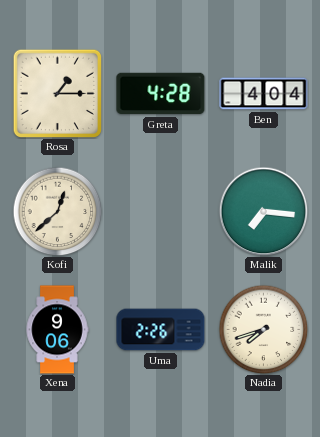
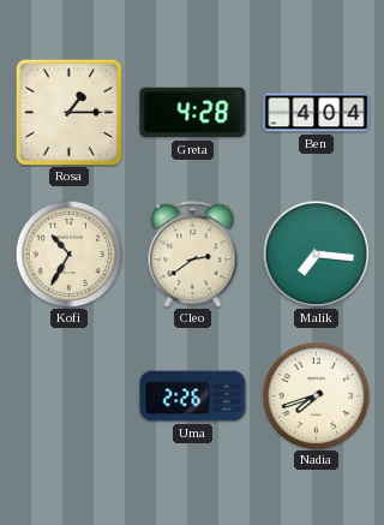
Kofi: 12:38 -> 10:35 (68, 253)
Cleo: none -> 2:39 (193, 255)
Xena: 9:06 -> none (57, 330)
